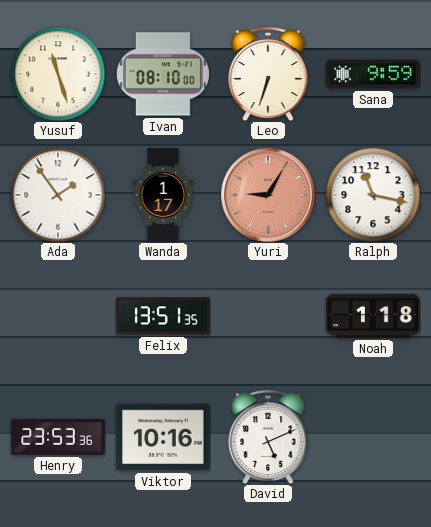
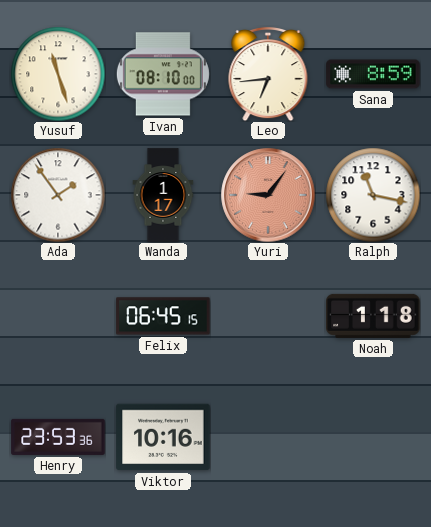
Leo: 6:33 -> 6:44 (268, 74)
Sana: 9:59 -> 8:59 (373, 74)
Yuri: 9:05 -> 9:06 (268, 195)
Felix: 13:51 -> 06:45 (163, 316)
David: 5:11 -> none (268, 437)
